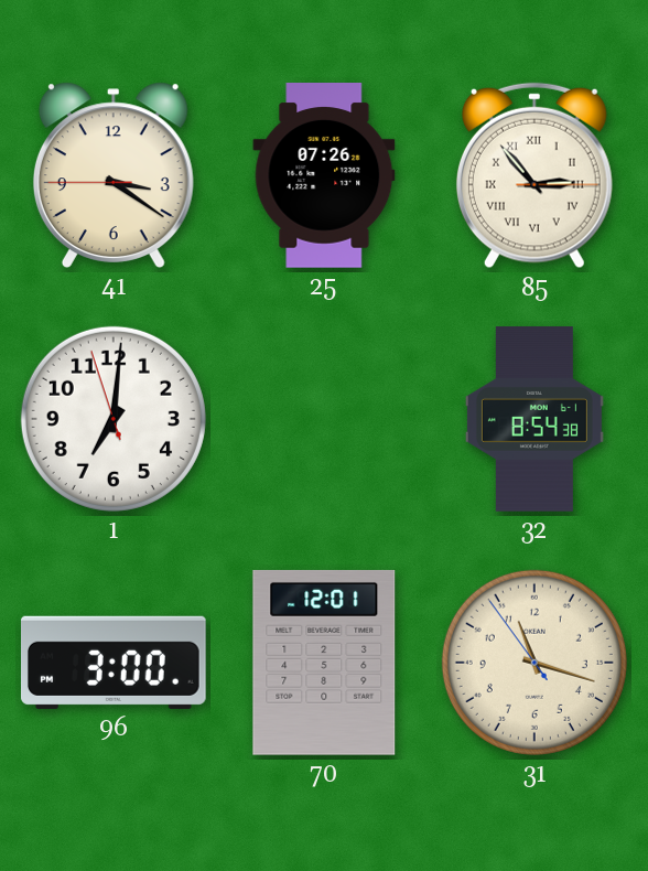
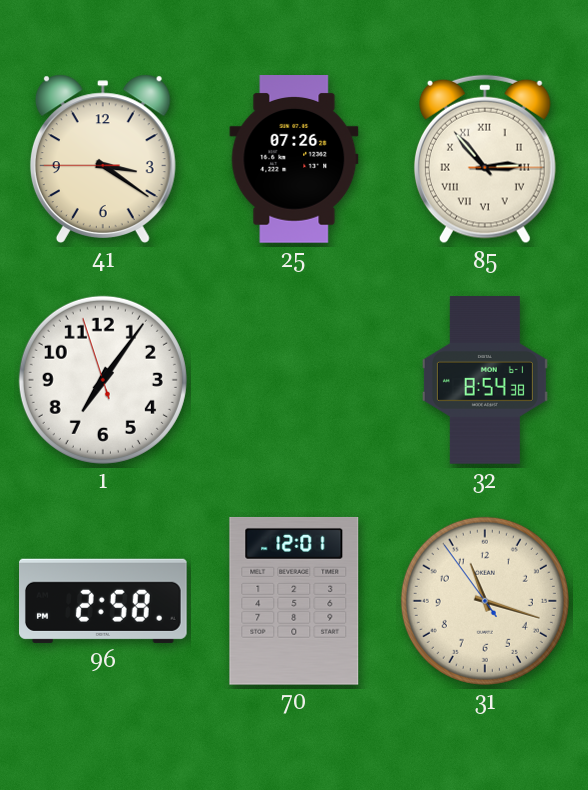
1: 7:00 -> 7:05 (103, 380)
96: 3:00 -> 2:58 (104, 601)
